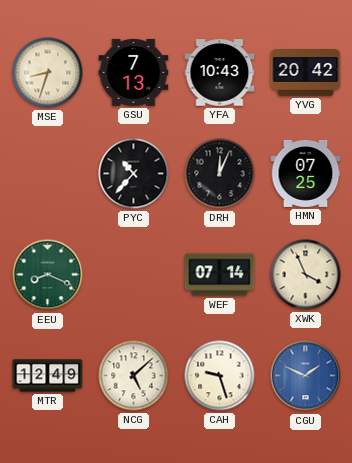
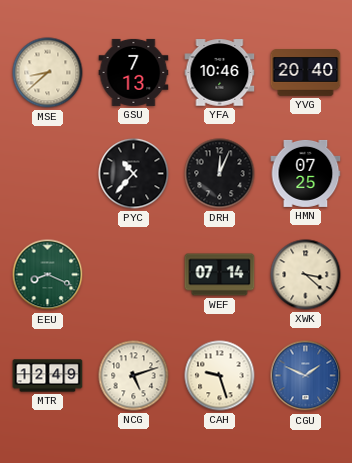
MSE: 8:33 -> 8:38 (48, 73)
YFA: 10:43 -> 10:46 (220, 73)
YVG: 20:42 -> 20:40 (306, 73)
XWK: 3:56 -> 3:22 (306, 275)
NCG: 5:08 -> 5:12 (134, 376)
